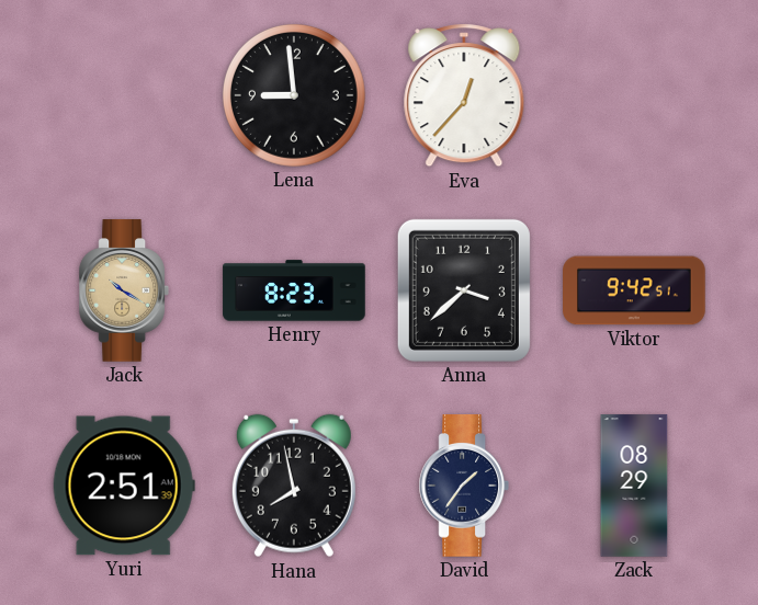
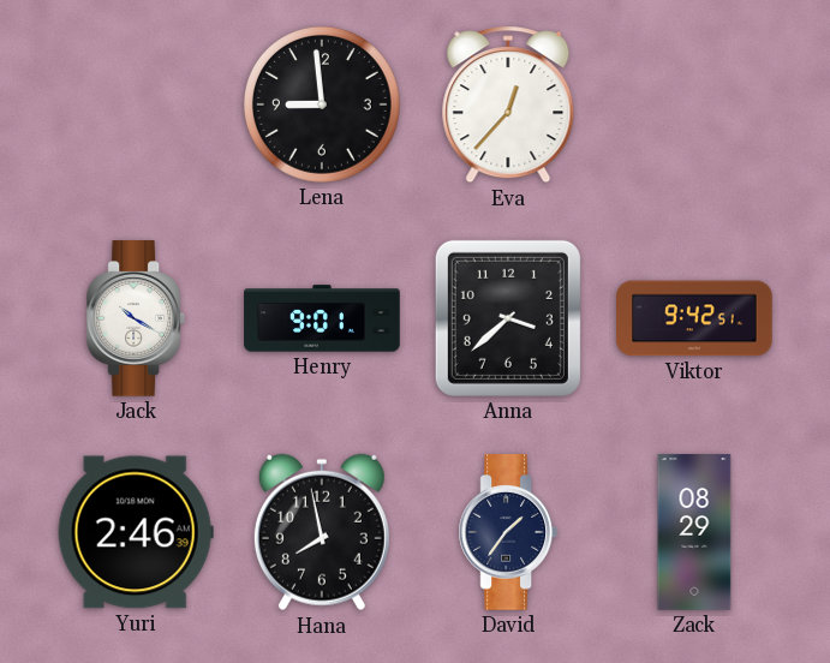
Jack dial: champagne -> white (135, 318)
Henry: 8:23 -> 9:01 (322, 318)
Yuri: 2:51 -> 2:46 (136, 532)
